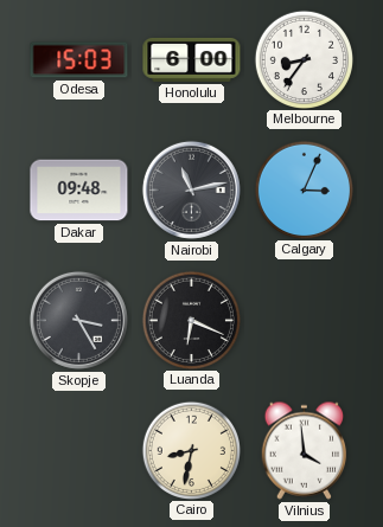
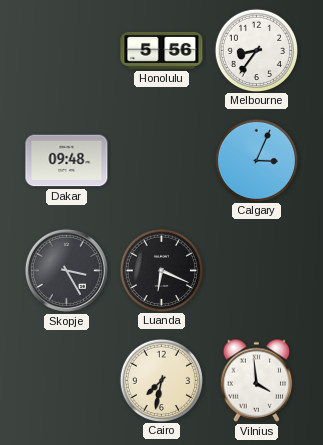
Odesa: 15:03 -> none (79, 60)
Honolulu: 6:00 -> 5:56 (162, 50)
Nairobi: 11:13 -> none (191, 189)
Cairo: 8:32 -> 7:32 (161, 380)
